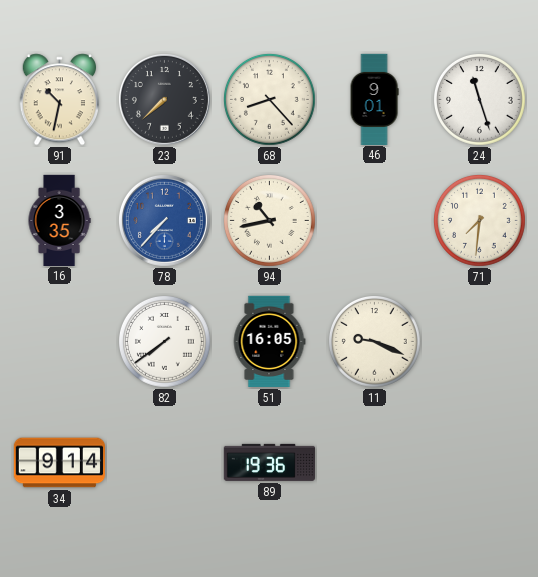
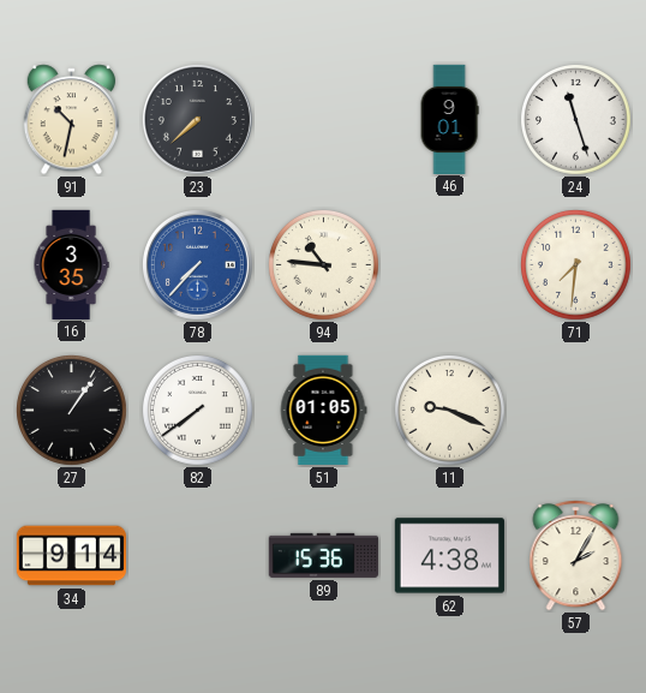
68: 8:23 -> none (270, 100)
94: 10:43 -> 10:46 (324, 265)
27: none -> 1:06 (72, 411)
51: 16:05 -> 01:05 (323, 410)
89: 19:36 -> 15:36 (323, 555)
62: none -> 4:38 (449, 556)
57: none -> 2:05 (576, 556)
